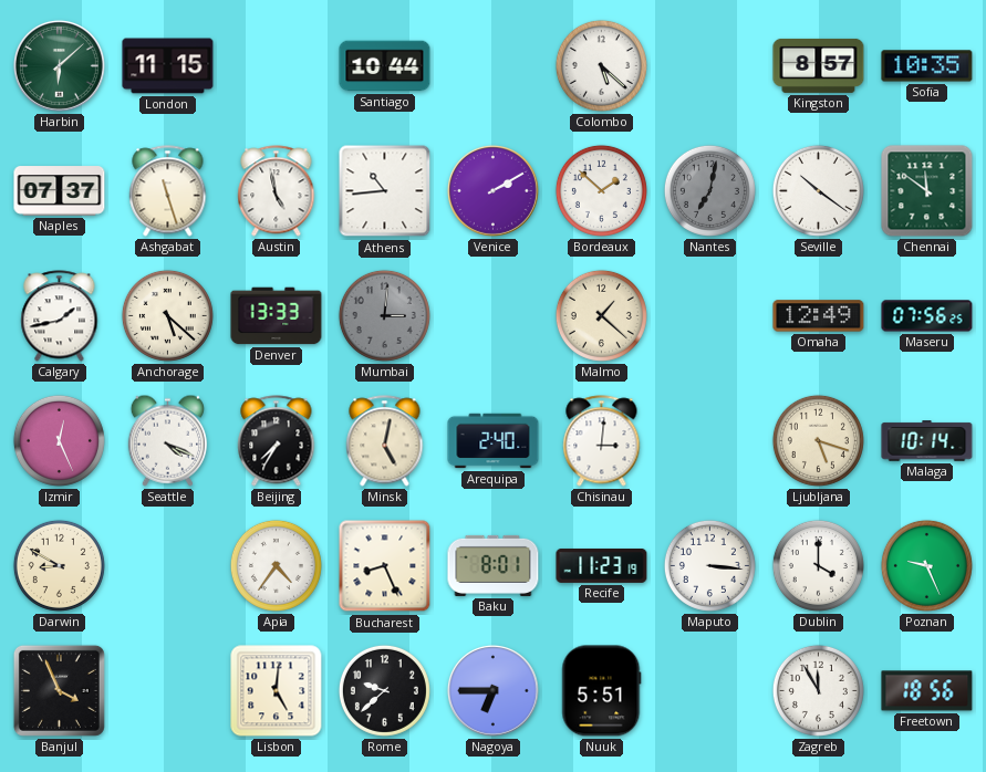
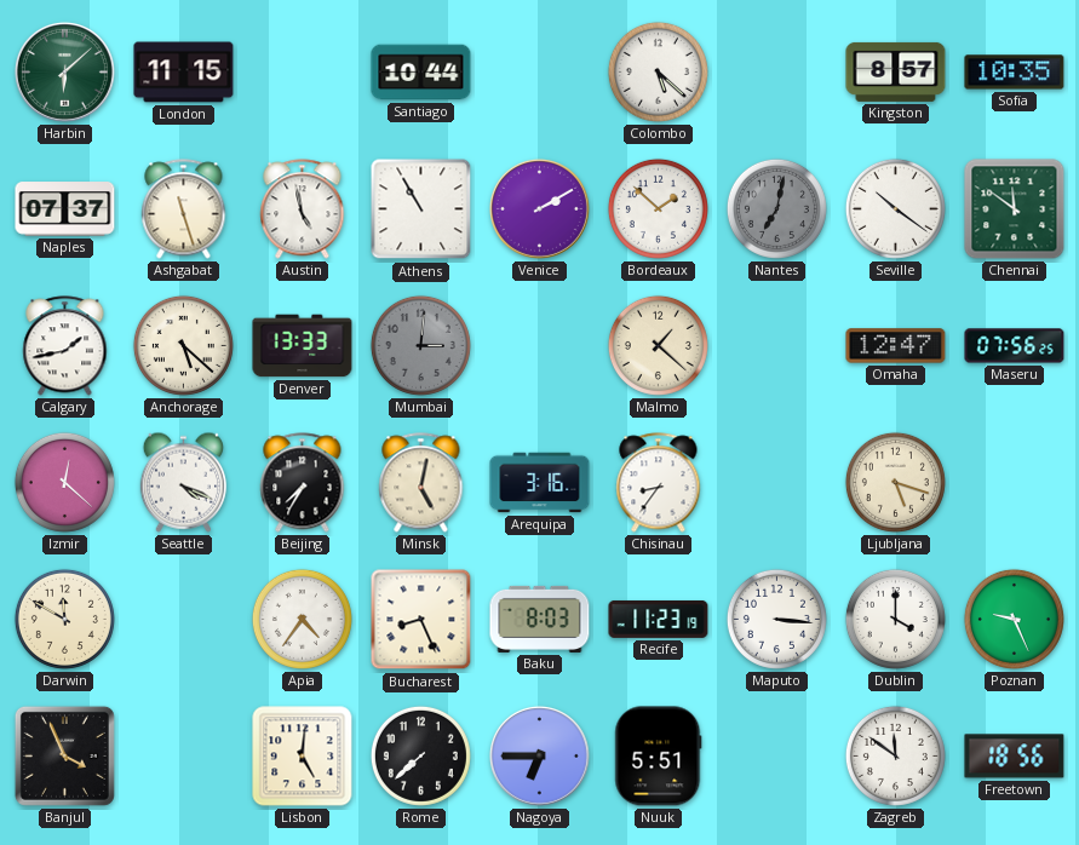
Athens: 10:44 -> 10:55 (421, 209)
Omaha: 12:49 -> 12:47 (896, 346)
Izmir: 12:26 -> 12:22 (64, 482)
Arequipa: 2:40 -> 3:16 (540, 483)
Chisinau: 3:01 -> 8:36 (659, 483)
Malaga: 10:14 -> none (927, 441)
Darwin: 8:50 -> 11:50 (64, 619)
Baku: 8:01 -> 8:03 (540, 619)
Rome: 9:38 -> 7:38 (420, 755)
Zagreb: 11:55 -> 11:51 (895, 755)
